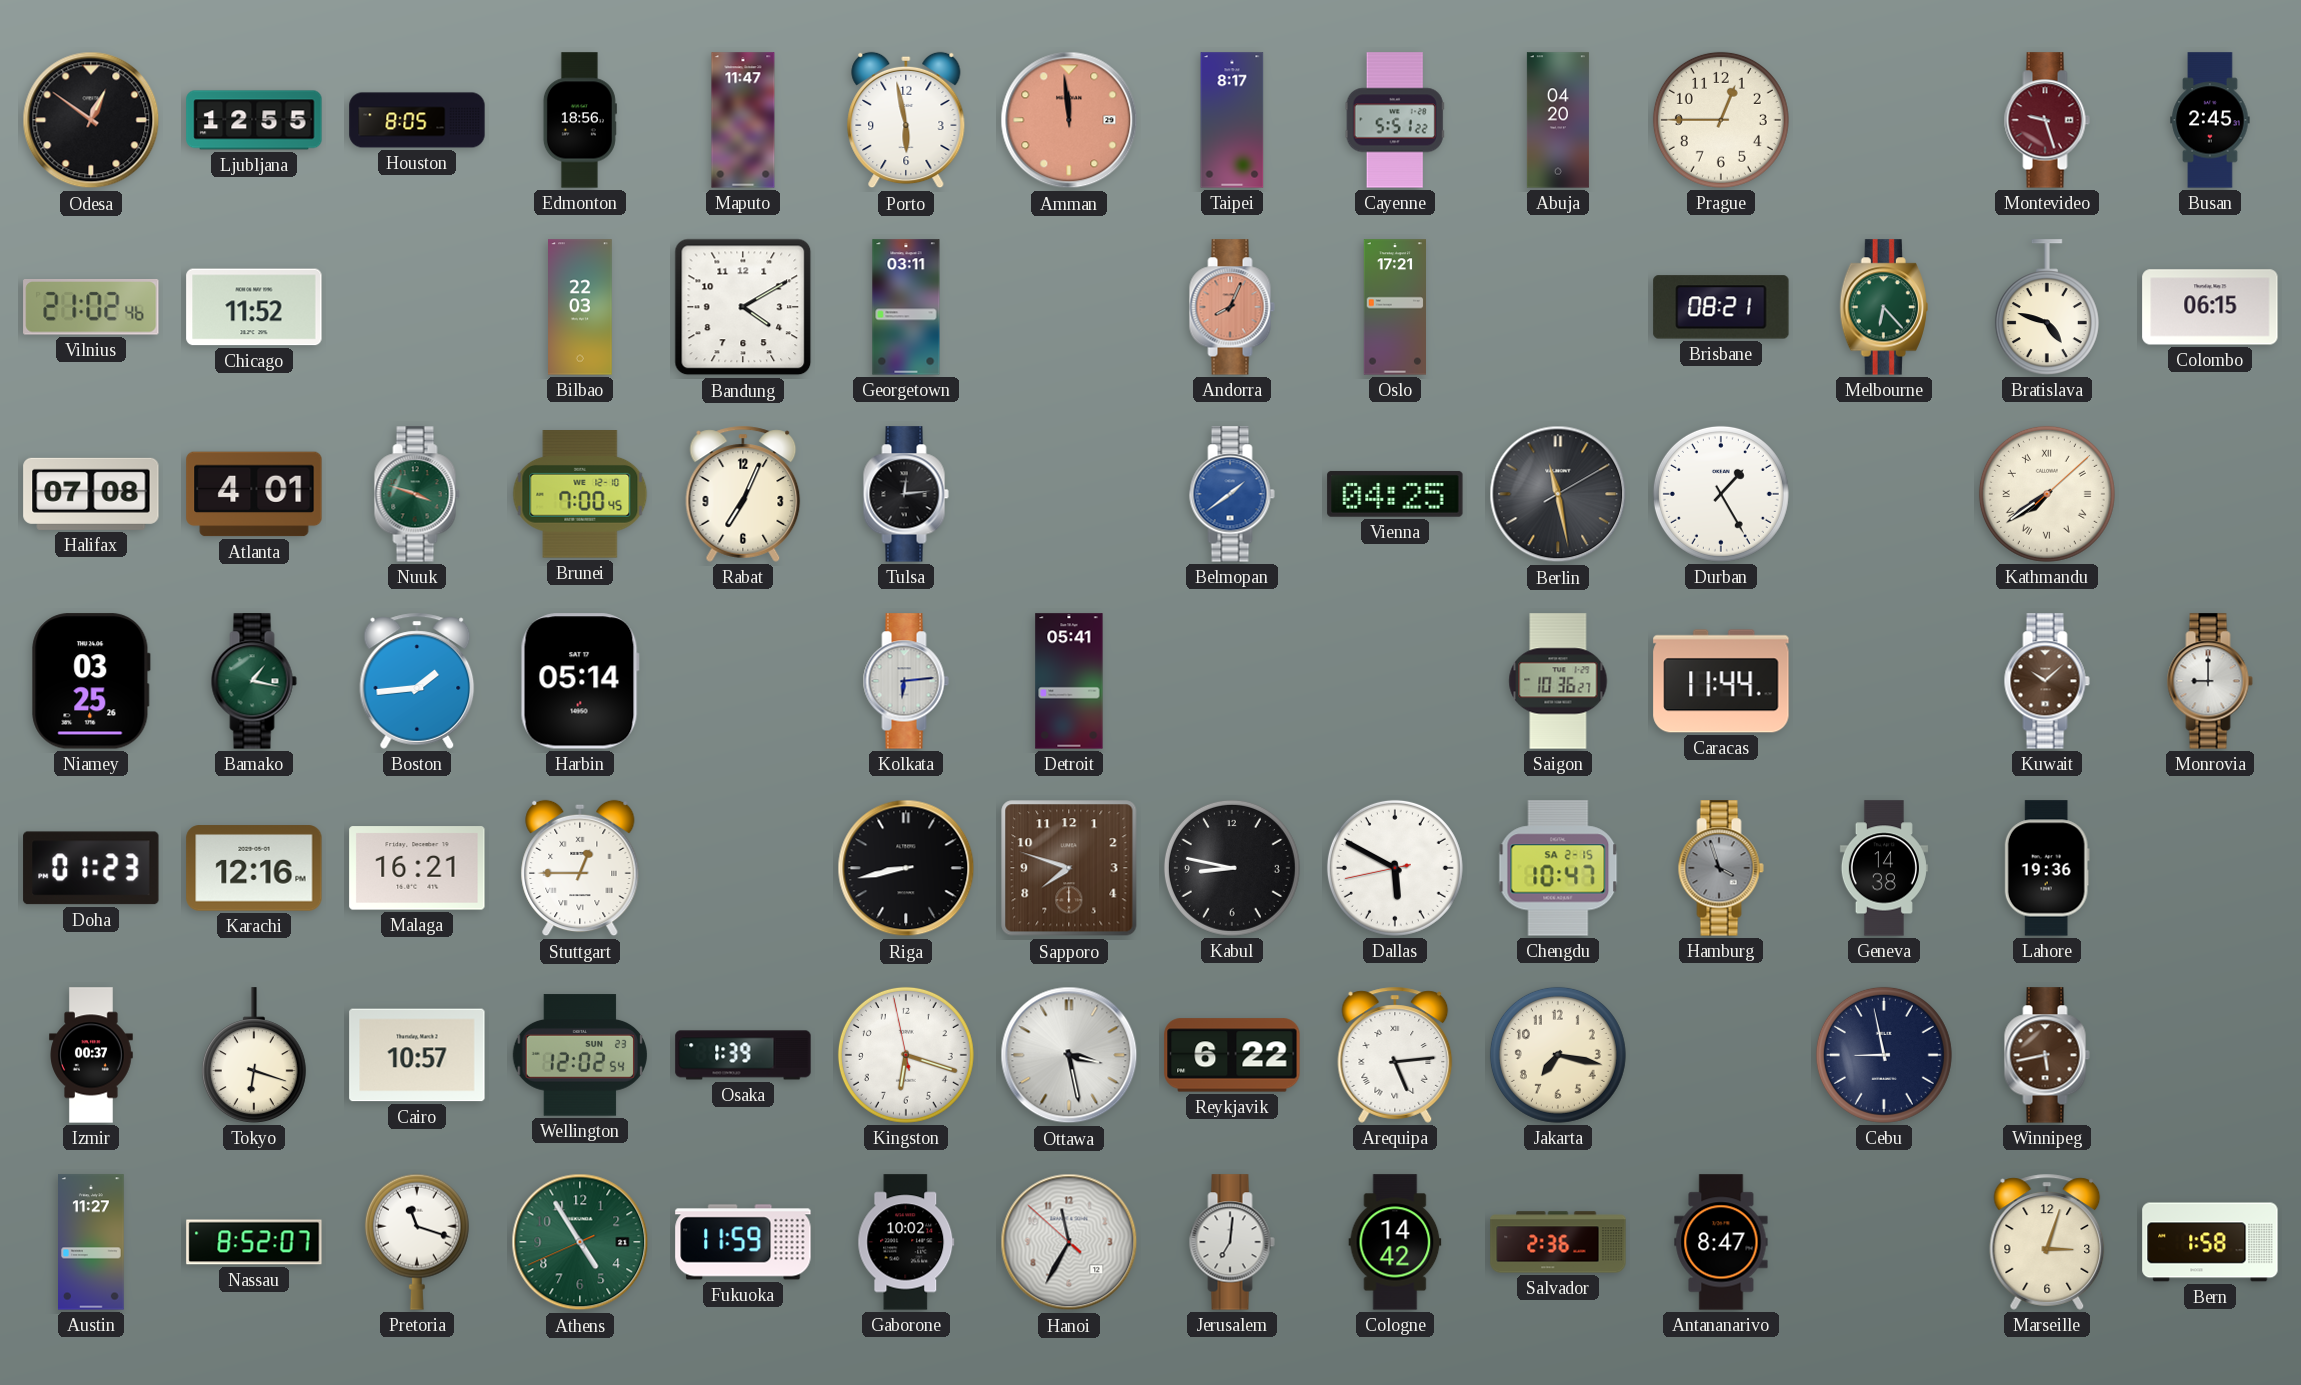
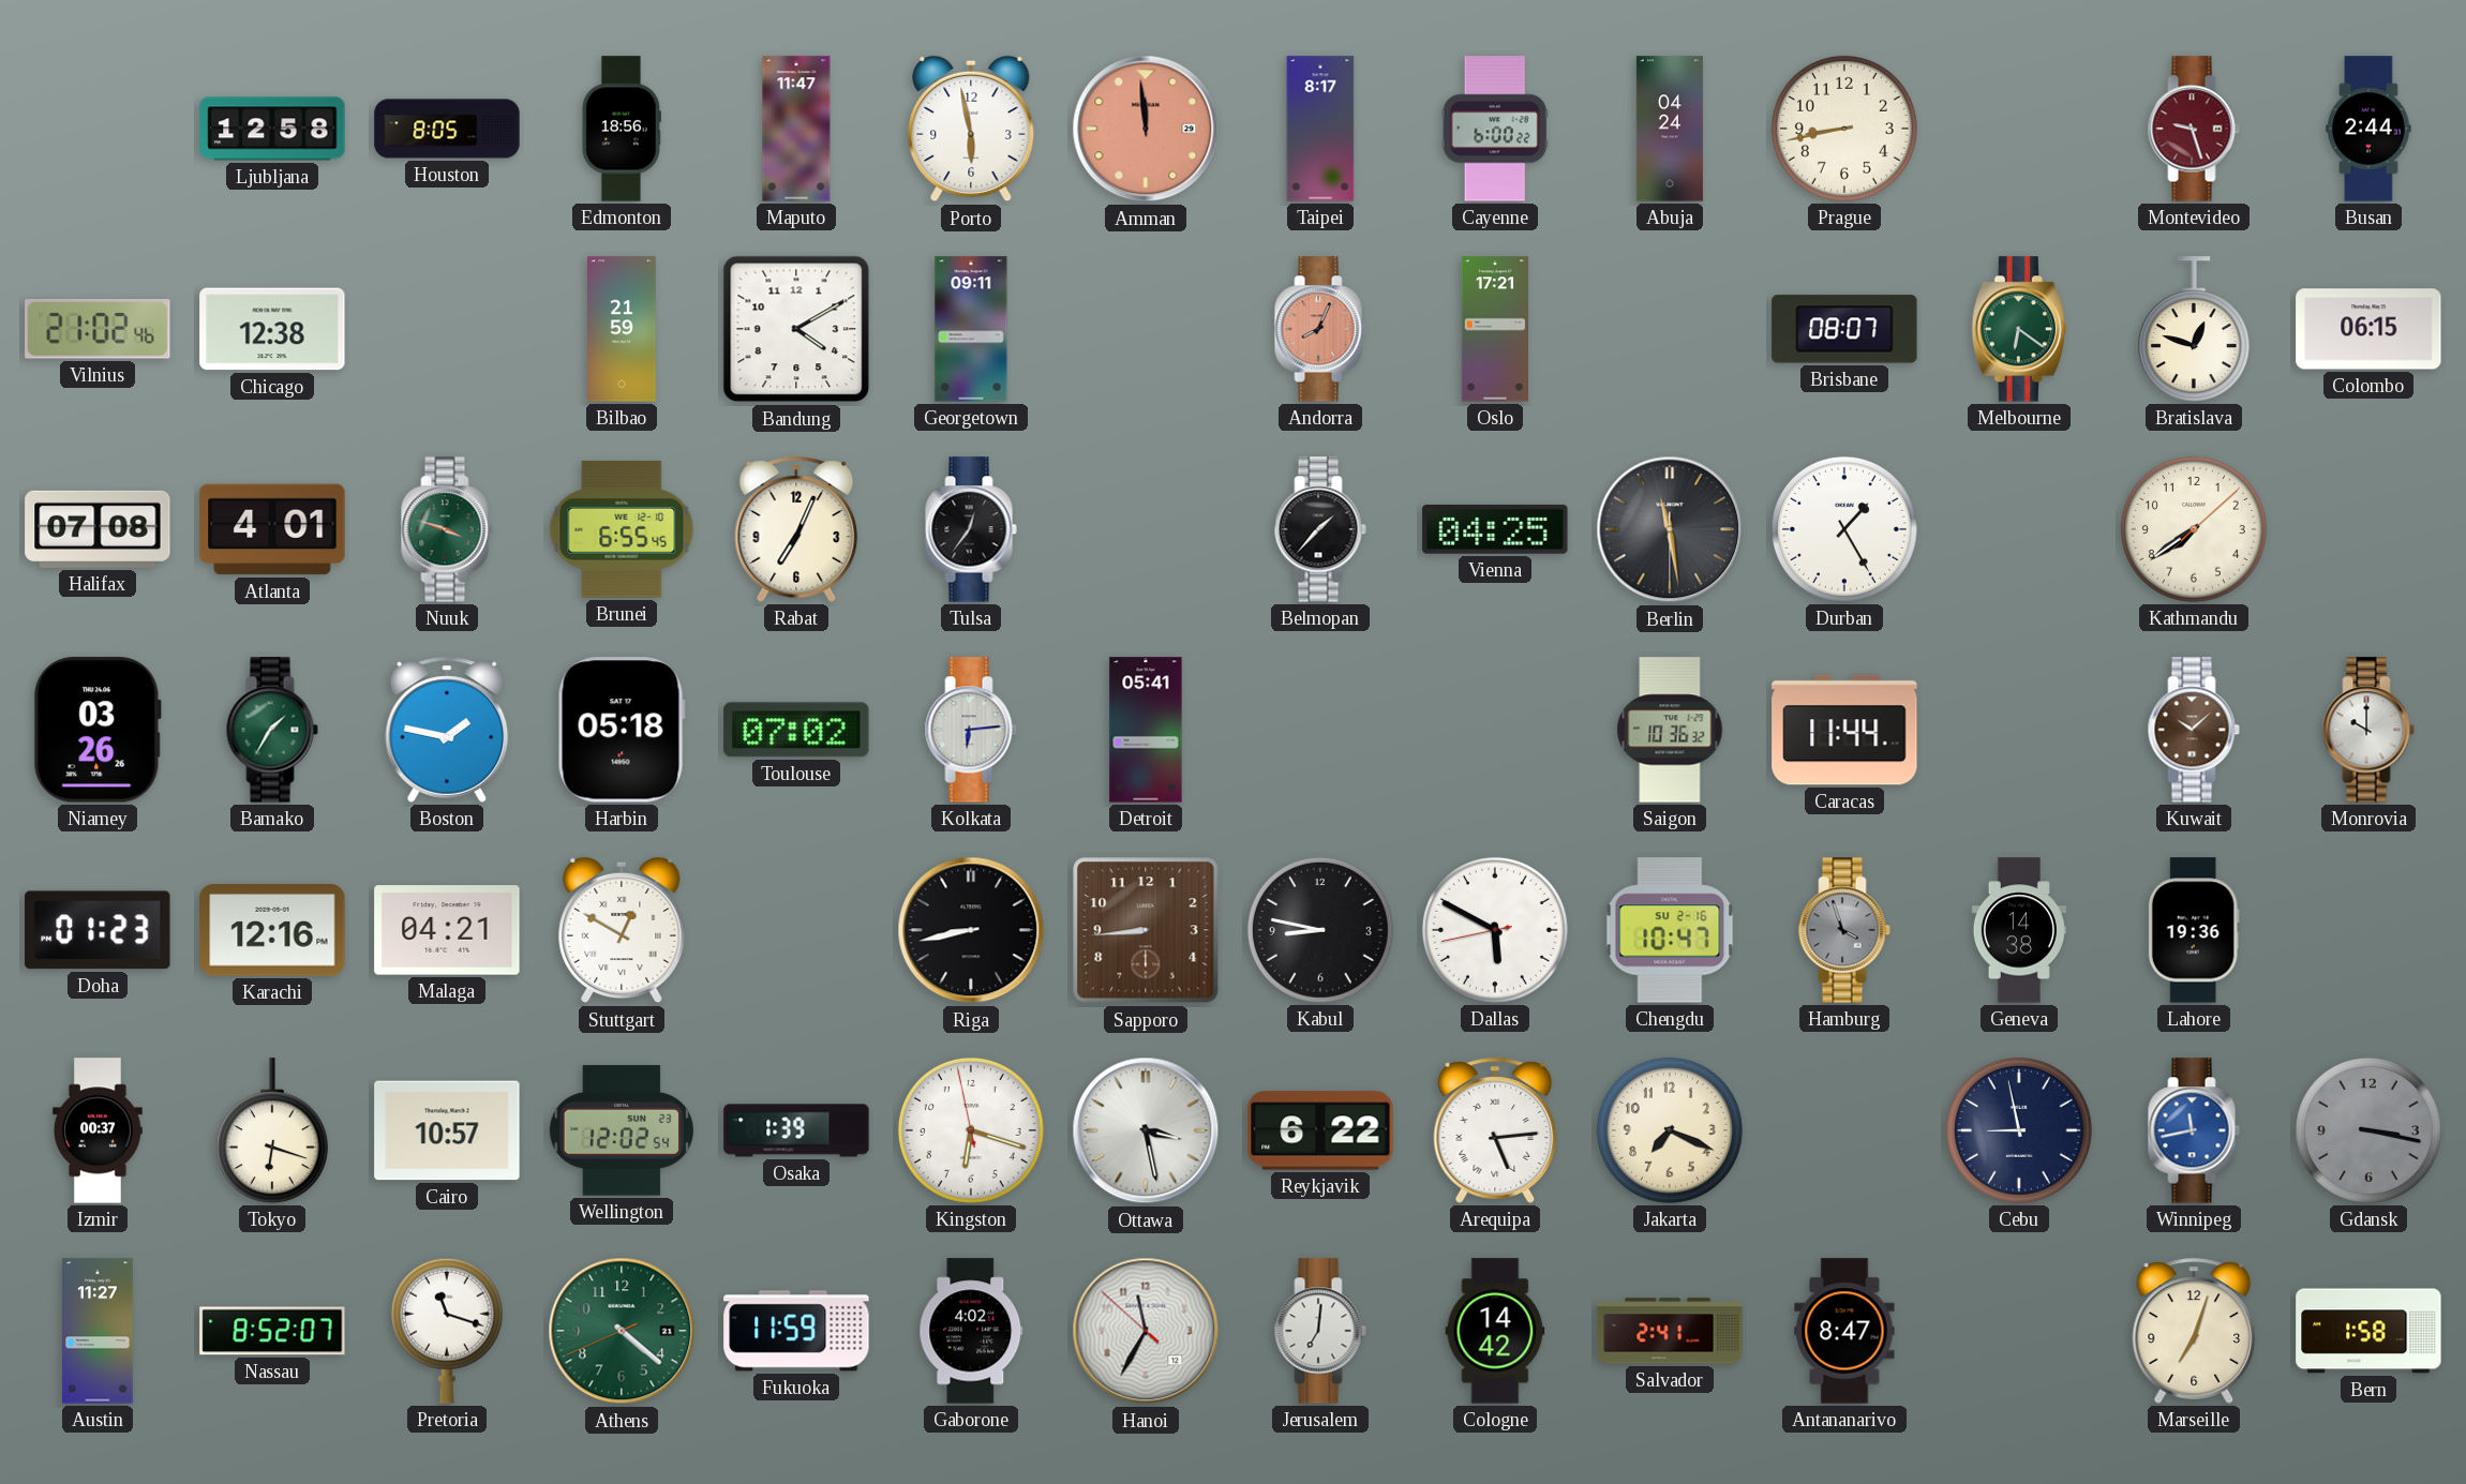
Odesa: 12:51 -> none (91, 120)
Ljubljana: 12:55 -> 12:58 (272, 129)
Cayenne: 5:51 -> 6:00 (1495, 129)
Abuja: 04:20 -> 04:24 (1670, 129)
Prague: 12:45 -> 8:43 (1844, 129)
Busan: 2:45 -> 2:44 (2368, 129)
Chicago: 11:52 -> 12:38 (272, 329)
Bilbao: 22:03 -> 21:59 (623, 329)
Georgetown: 03:11 -> 09:11 (971, 329)
Brisbane: 08:21 -> 08:07 (1844, 329)
Melbourne: 6:23 -> 6:21 (2018, 329)
Bratislava: 4:48 -> 12:48 (2194, 329)
Brunei: 7:00 -> 6:55 (622, 529)
Tulsa: 12:14 -> 12:36 (971, 529)
Belmopan: 1:39 -> 1:37 (1320, 529)
Belmopan dial: blue -> black (1320, 529)
Berlin: 11:28:10 -> 11:28:30 (1670, 529)
Kathmandu numerals: Roman -> Arabic (2194, 529)
Niamey: 03:25 -> 03:26 (98, 730)
Bamako: 1:17 -> 1:35 (272, 730)
Boston: 1:44 -> 1:47 (447, 730)
Harbin: 05:14 -> 05:18 (622, 730)
Toulouse: none -> 07:02 (796, 730)
Saigon: 10:36:27 -> 10:36:32 (1670, 730)
Monrovia: 9:00 -> 10:00 (2368, 730)
Malaga: 16:21 -> 04:21 (447, 930)
Stuttgart: 12:45 -> 12:50 (622, 930)
Sapporo: 7:48 -> 8:44 (1146, 930)
Chengdu date: SA 2-15 -> SU 2-16 (1670, 930)
Jakarta: 7:17 -> 7:19 (1670, 1130)
Winnipeg: 5:43 -> 11:43 (2194, 1130)
Winnipeg dial: brown -> blue (2194, 1130)
Gdansk: none -> 3:17 (2368, 1130)
Athens: 4:54 -> 4:21 (622, 1331)
Gaborone: 10:02 -> 4:02 (971, 1331)
Salvador: 2:36 -> 2:41 (1670, 1331)
Marseille: 3:03 -> 7:03 (2194, 1331)
